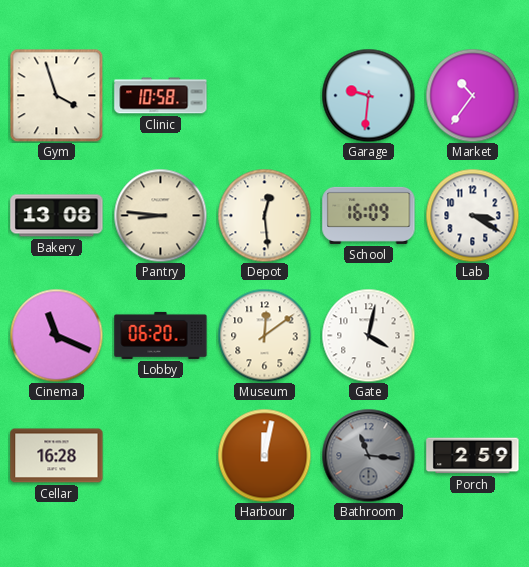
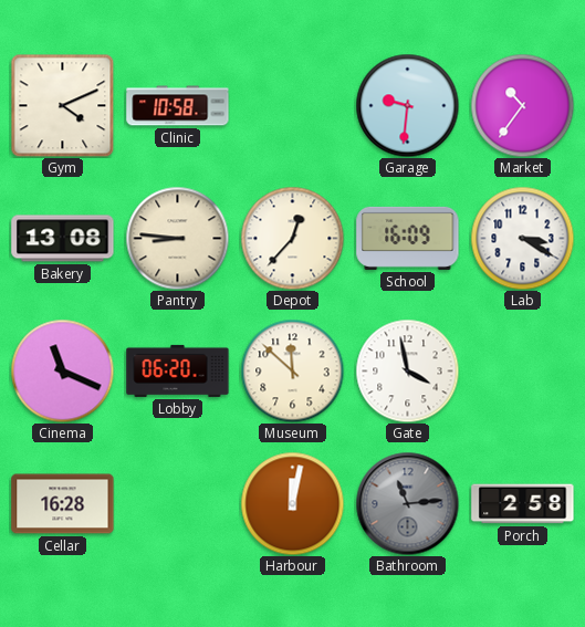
Gym: 3:57 -> 4:11 (62, 105)
Depot: 12:29 -> 12:37 (292, 238)
Museum: 12:09 -> 11:52 (292, 370)
Gate: 4:02 -> 3:58 (407, 370)
Bathroom: 11:16 -> 11:14 (407, 503)
Porch: 2:59 -> 2:58 (523, 504)
